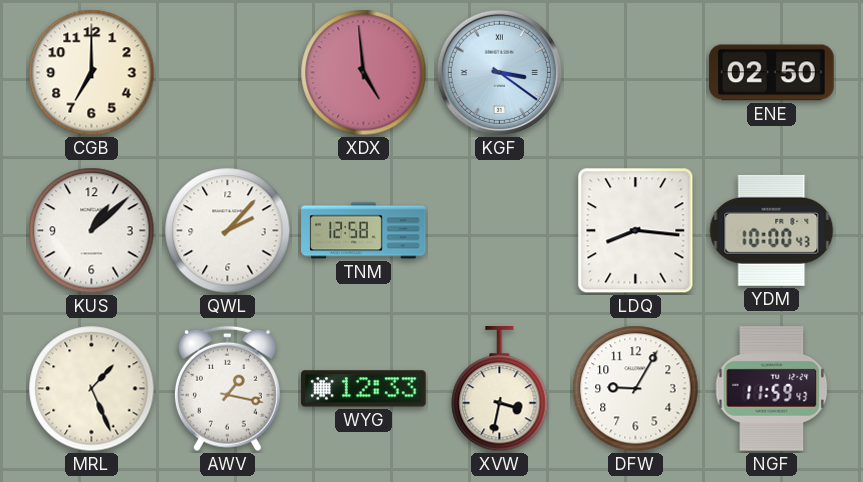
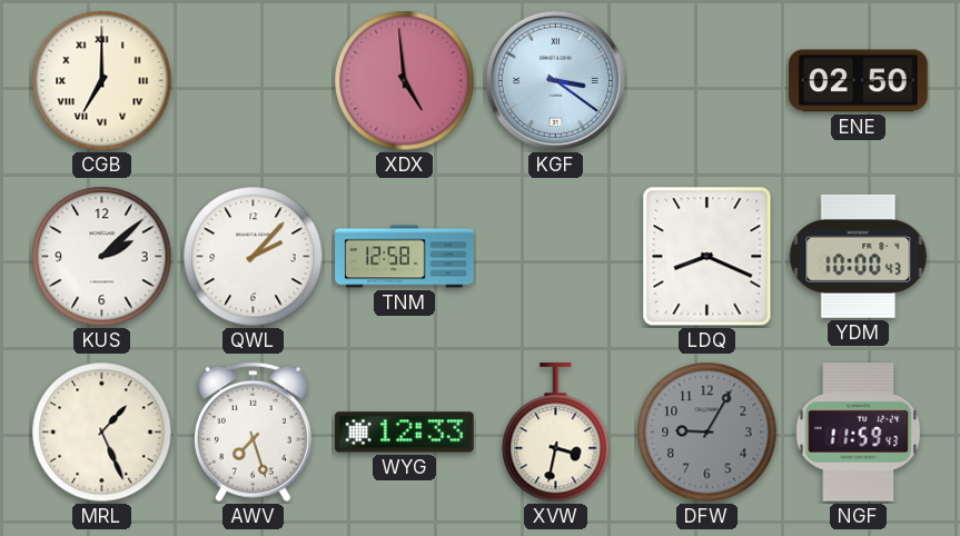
CGB numerals: Arabic -> Roman (102, 81)
KUS: 1:08 -> 2:08 (102, 257)
LDQ: 8:16 -> 8:19 (707, 257)
AWV: 1:17 -> 7:27 (253, 433)
DFW dial: white -> grey (707, 433)
